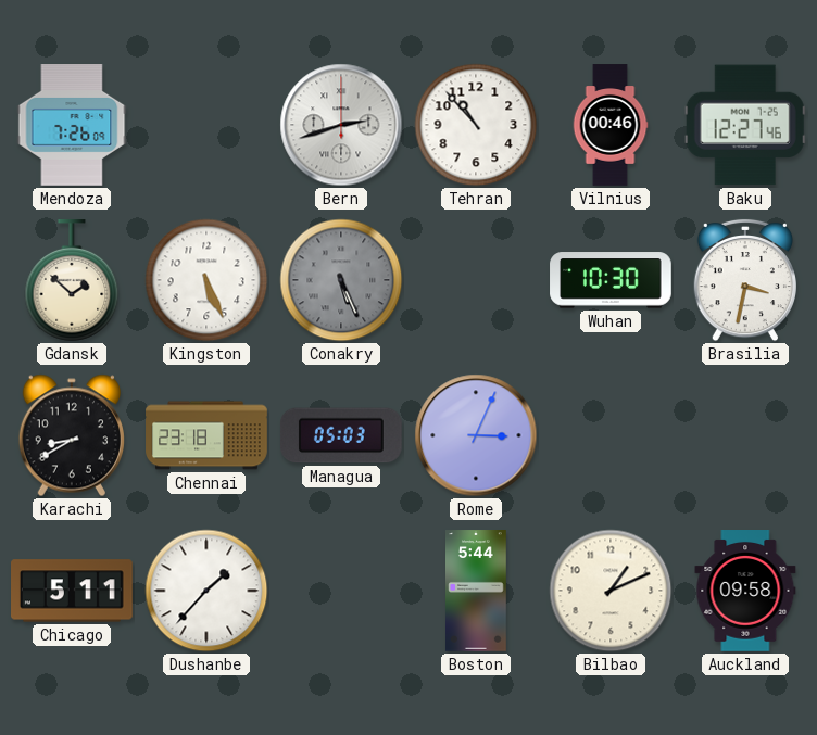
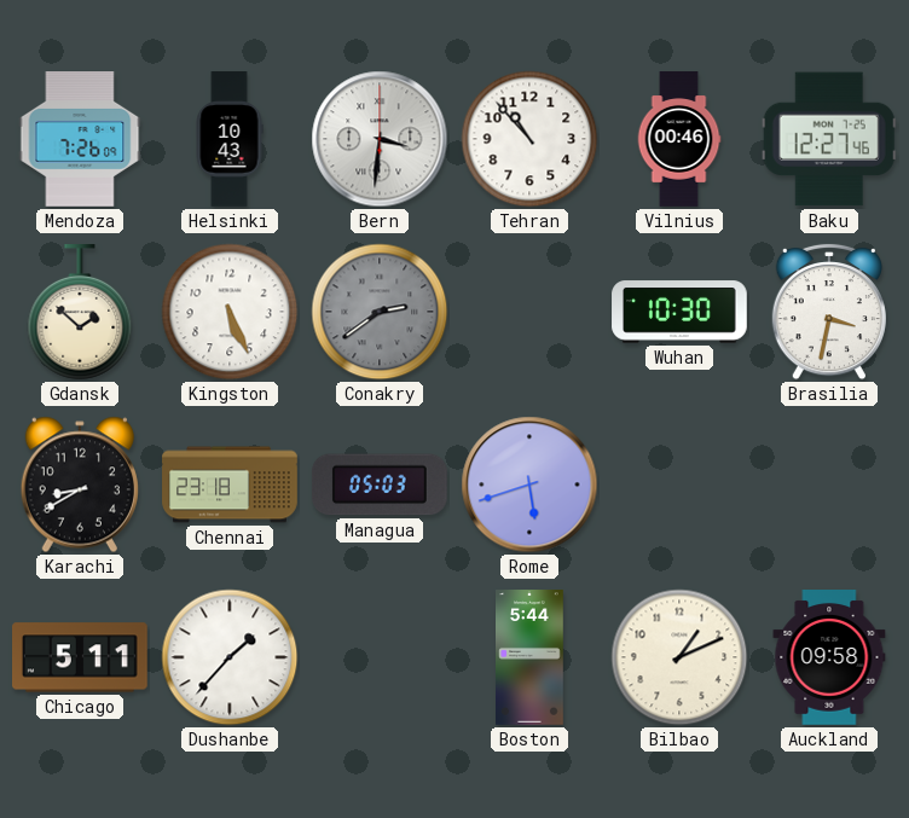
Helsinki: none -> 10:43 (230, 139)
Bern: 2:42 -> 3:31 (380, 139)
Conakry: 5:26 -> 2:39 (380, 312)
Rome: 3:04 -> 5:42 (529, 485)
